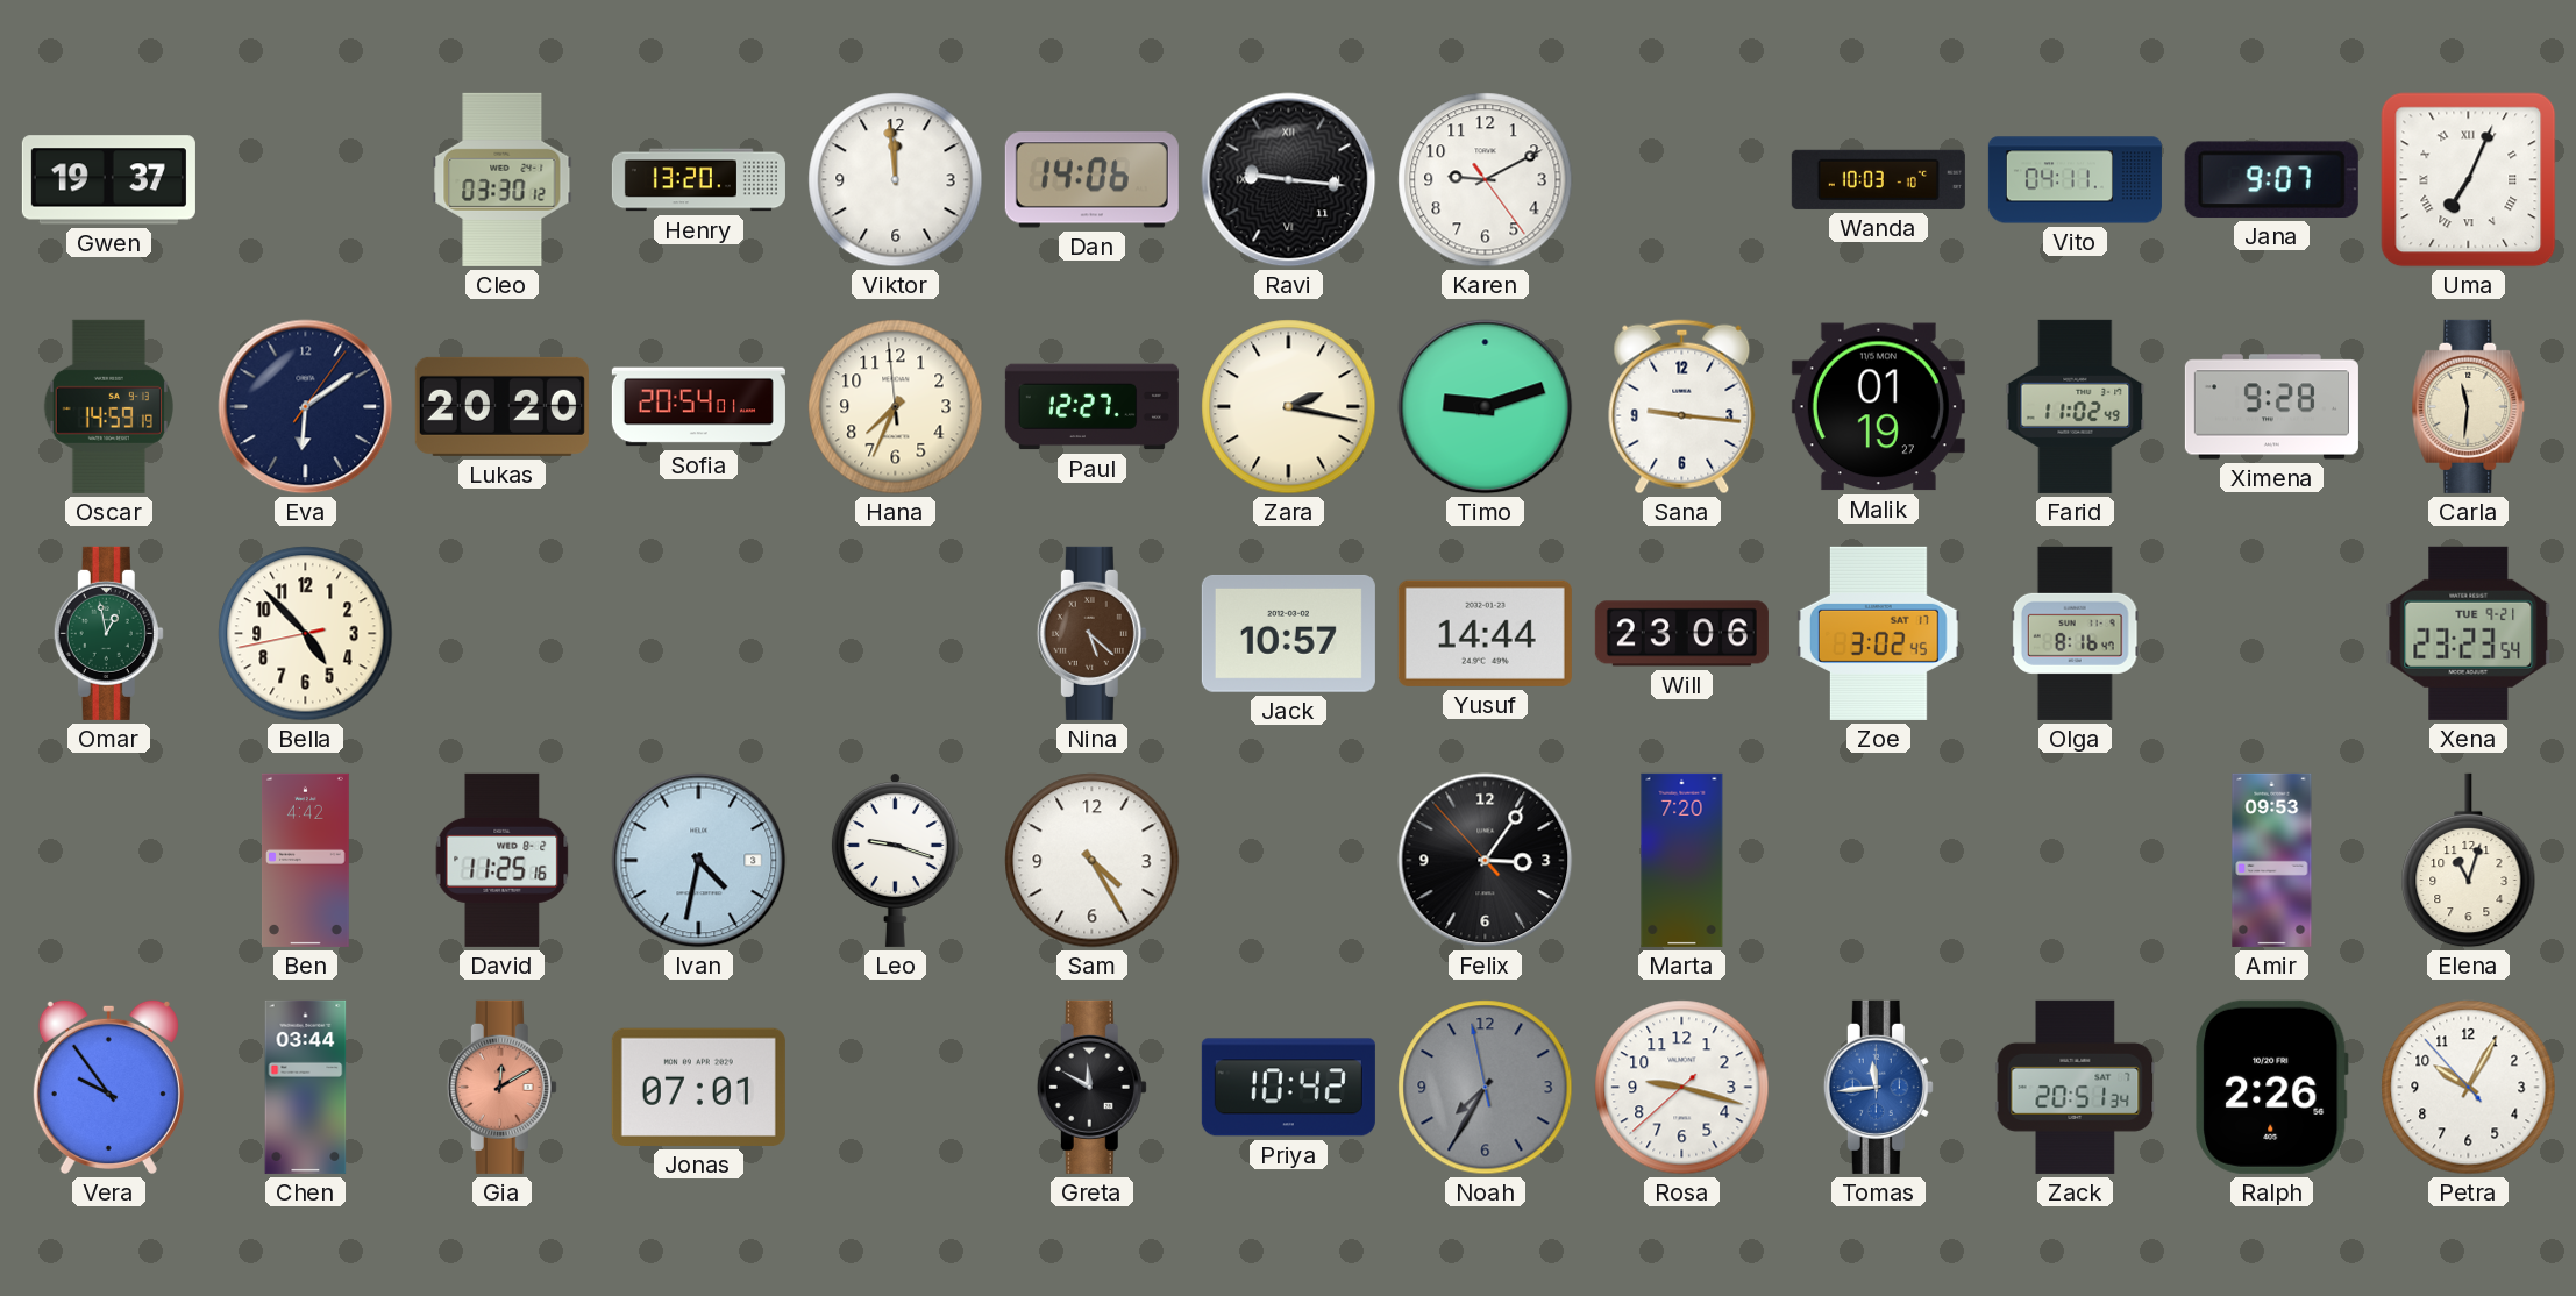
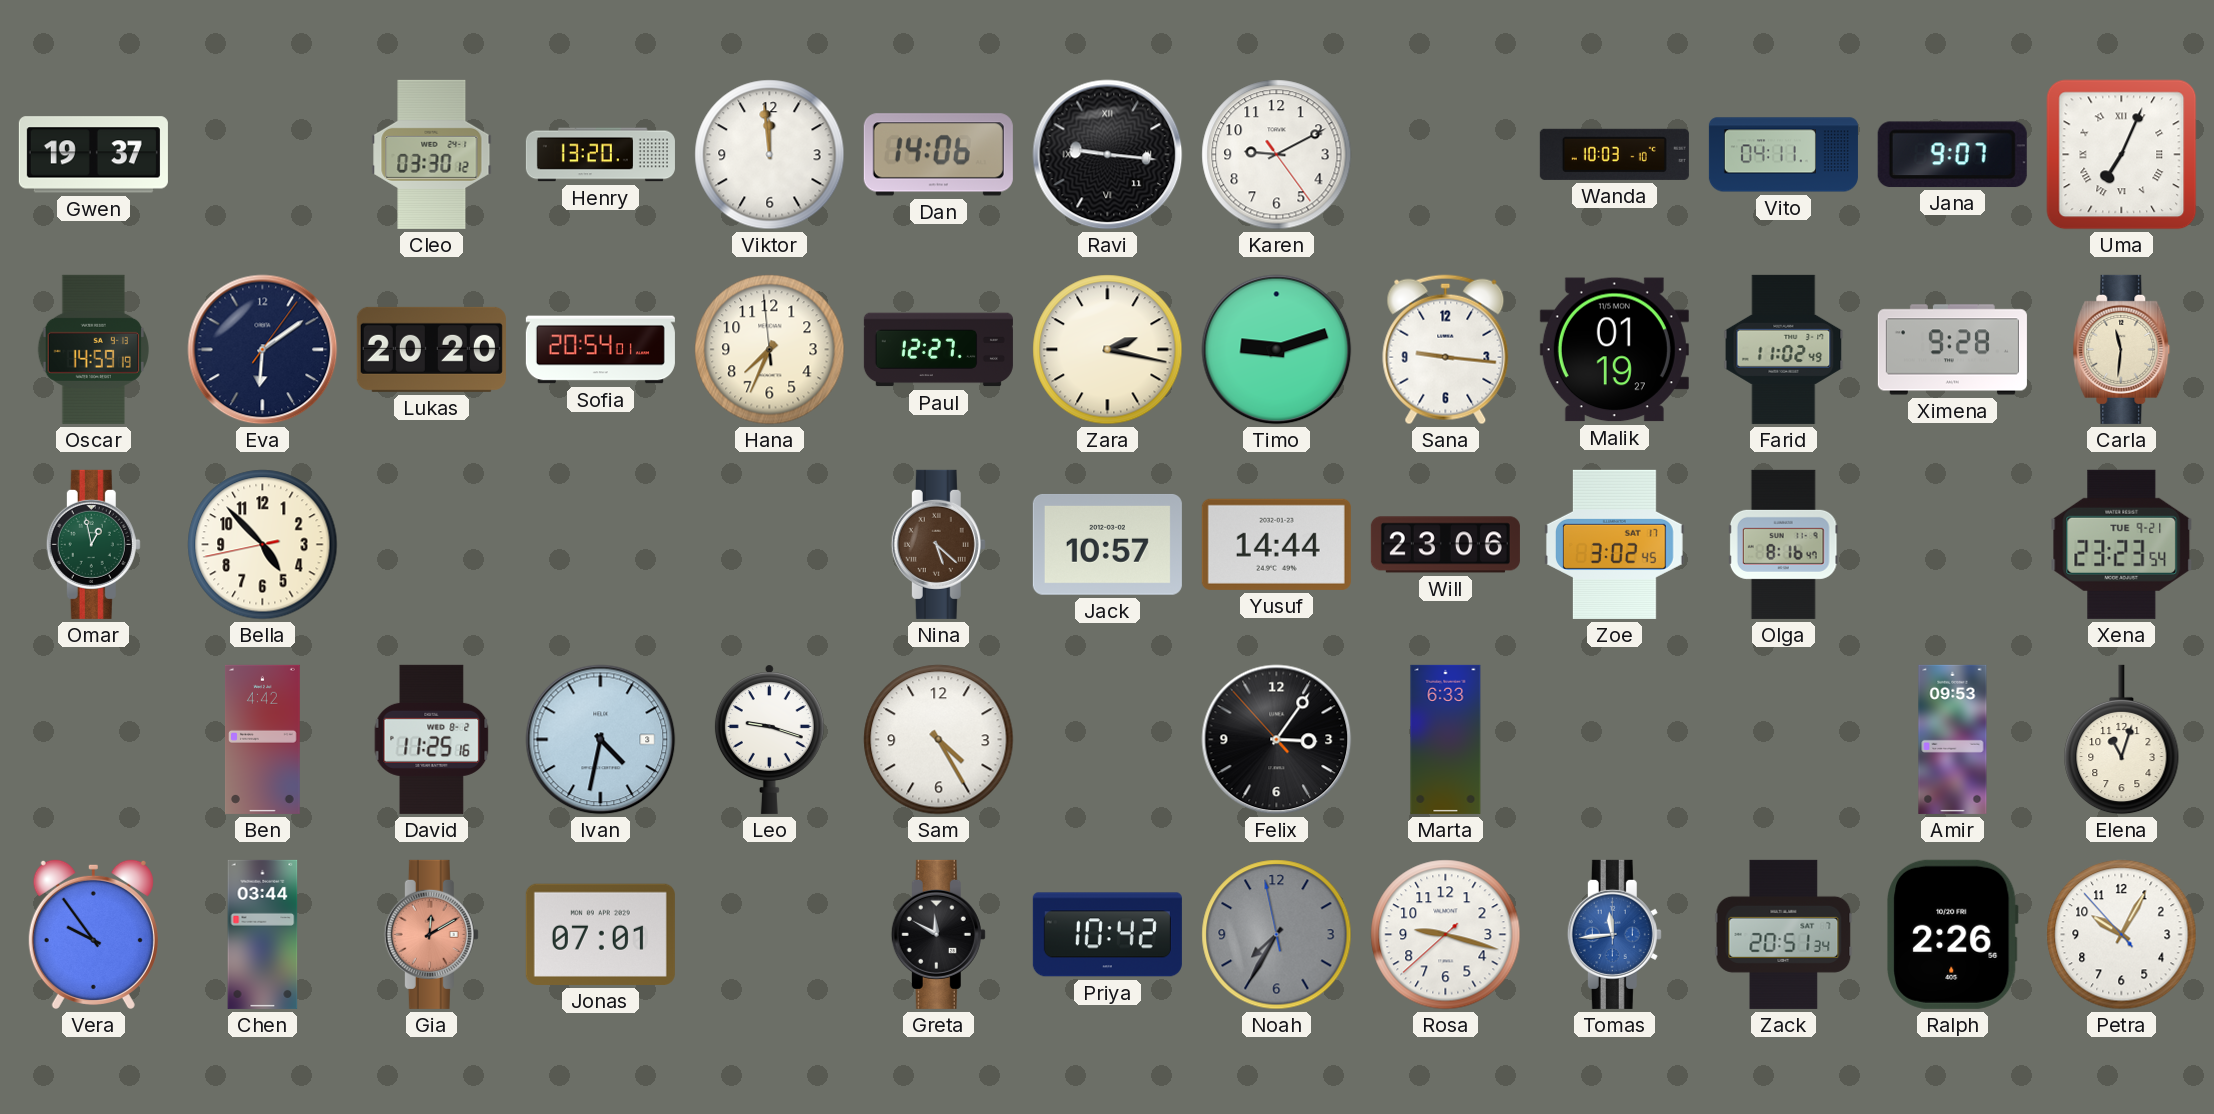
Marta: 7:20 -> 6:33 (1446, 739)
